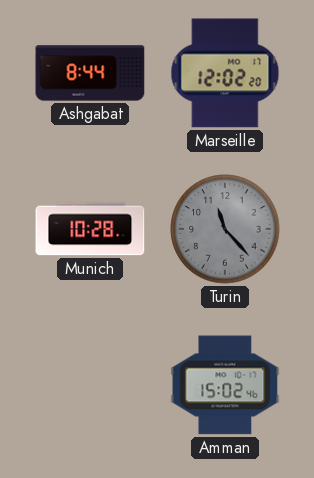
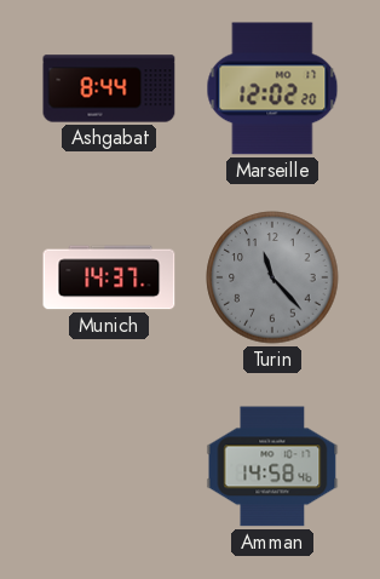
Munich: 10:28 -> 14:37 (109, 277)
Amman: 15:02 -> 14:58 (272, 466)
